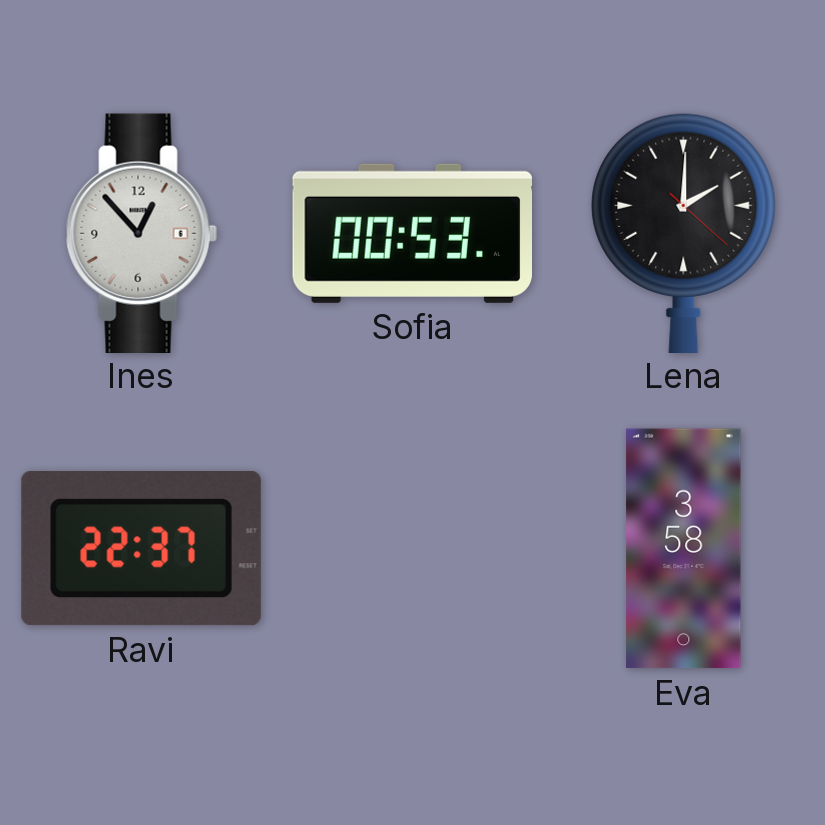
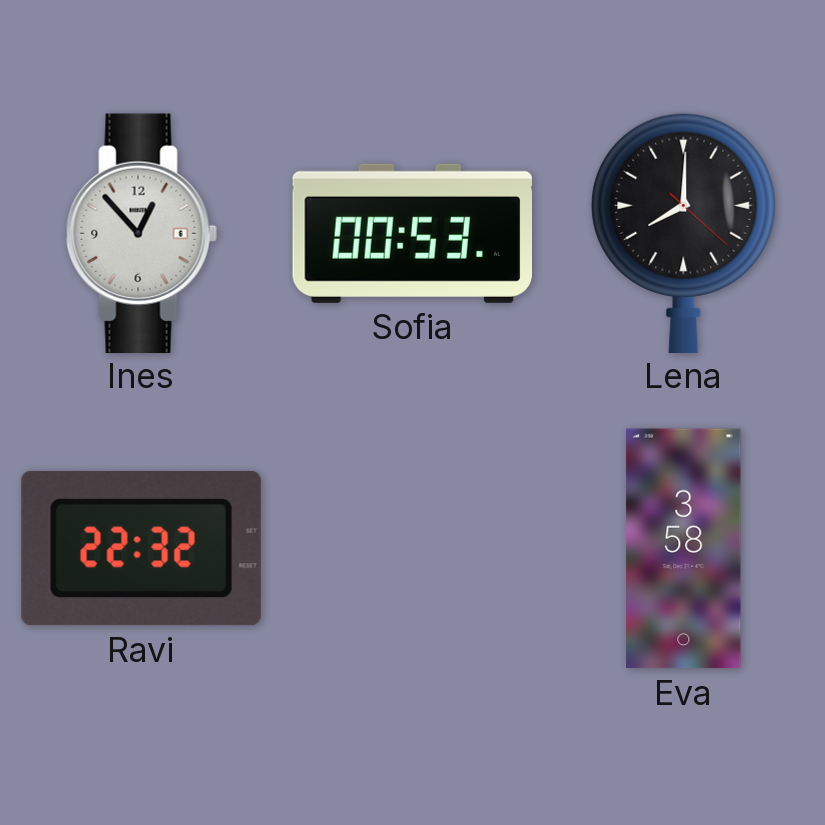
Lena: 2:00 -> 8:00 (684, 232)
Ravi: 22:37 -> 22:32 (141, 549)
